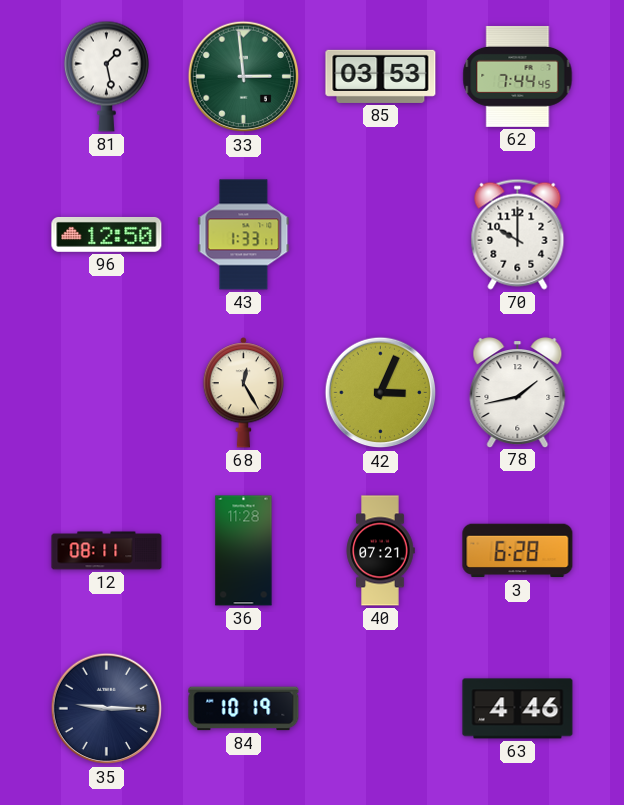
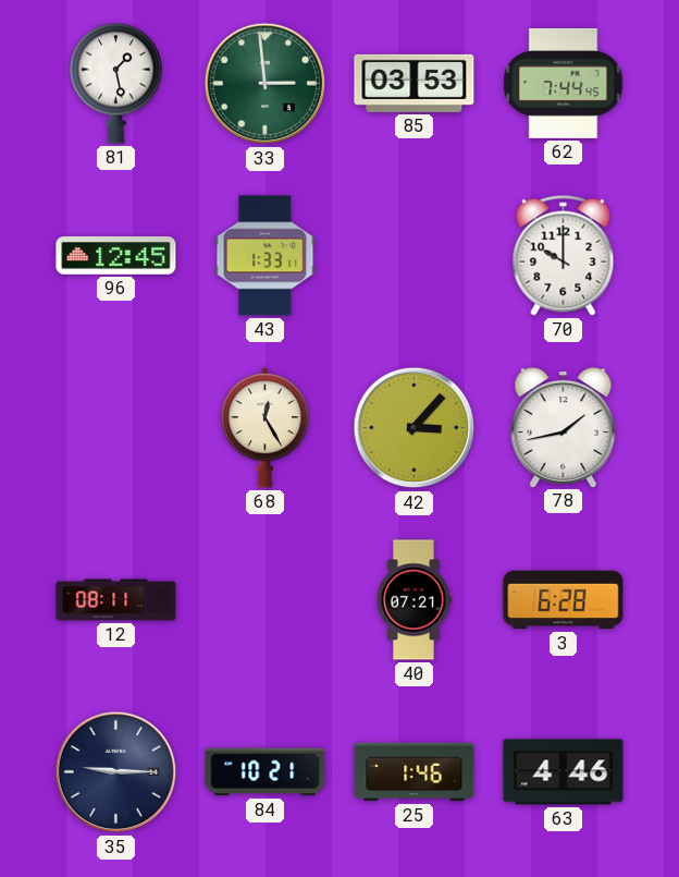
96: 12:50 -> 12:45 (116, 255)
42: 3:04 -> 3:07 (415, 428)
36: 11:28 -> none (244, 551)
84: 10:19 -> 10:21 (266, 772)
25: none -> 1:46 (415, 772)
